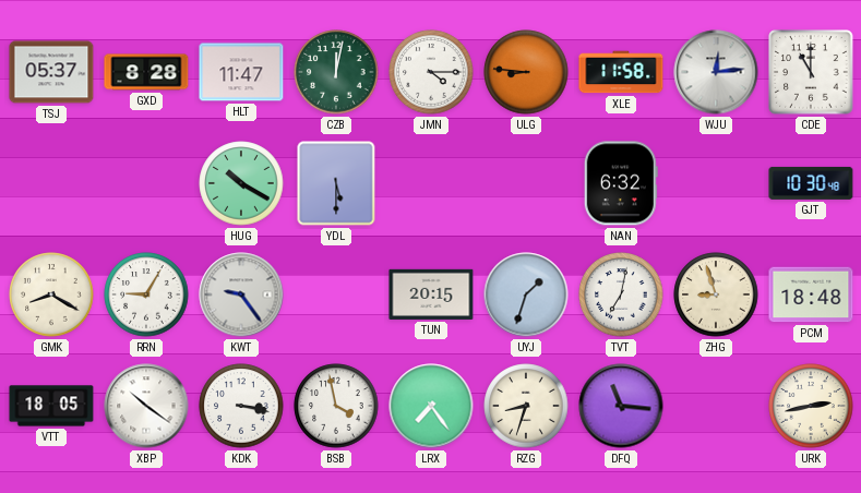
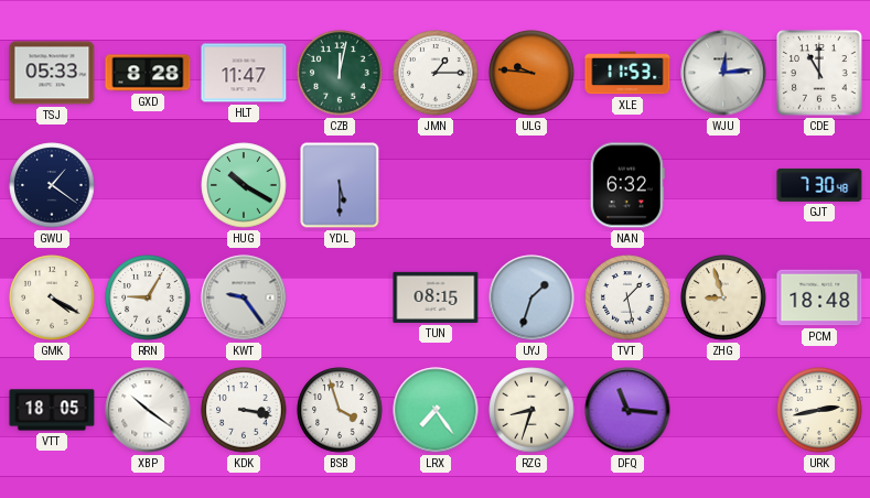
TSJ: 05:37 -> 05:33 (52, 73)
JMN: 4:15 -> 1:15 (436, 73)
ULG: 8:46 -> 9:46 (531, 73)
XLE: 11:58 -> 11:53 (627, 73)
GWU: none -> 1:21 (52, 185)
GJT: 10:30 -> 7:30 (819, 185)
GMK: 8:20 -> 4:20 (52, 297)
TUN: 20:15 -> 08:15 (436, 297)
TVT: 7:02 -> 1:28 (627, 297)
BSB: 3:58 -> 3:57 (340, 410)
